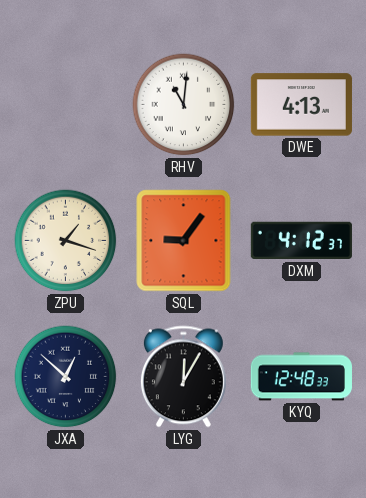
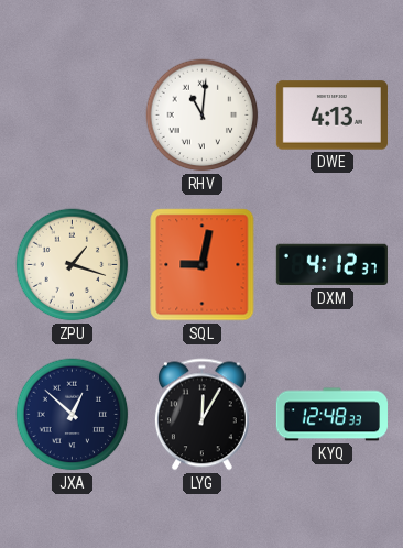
SQL: 9:06 -> 9:02 (203, 265)
